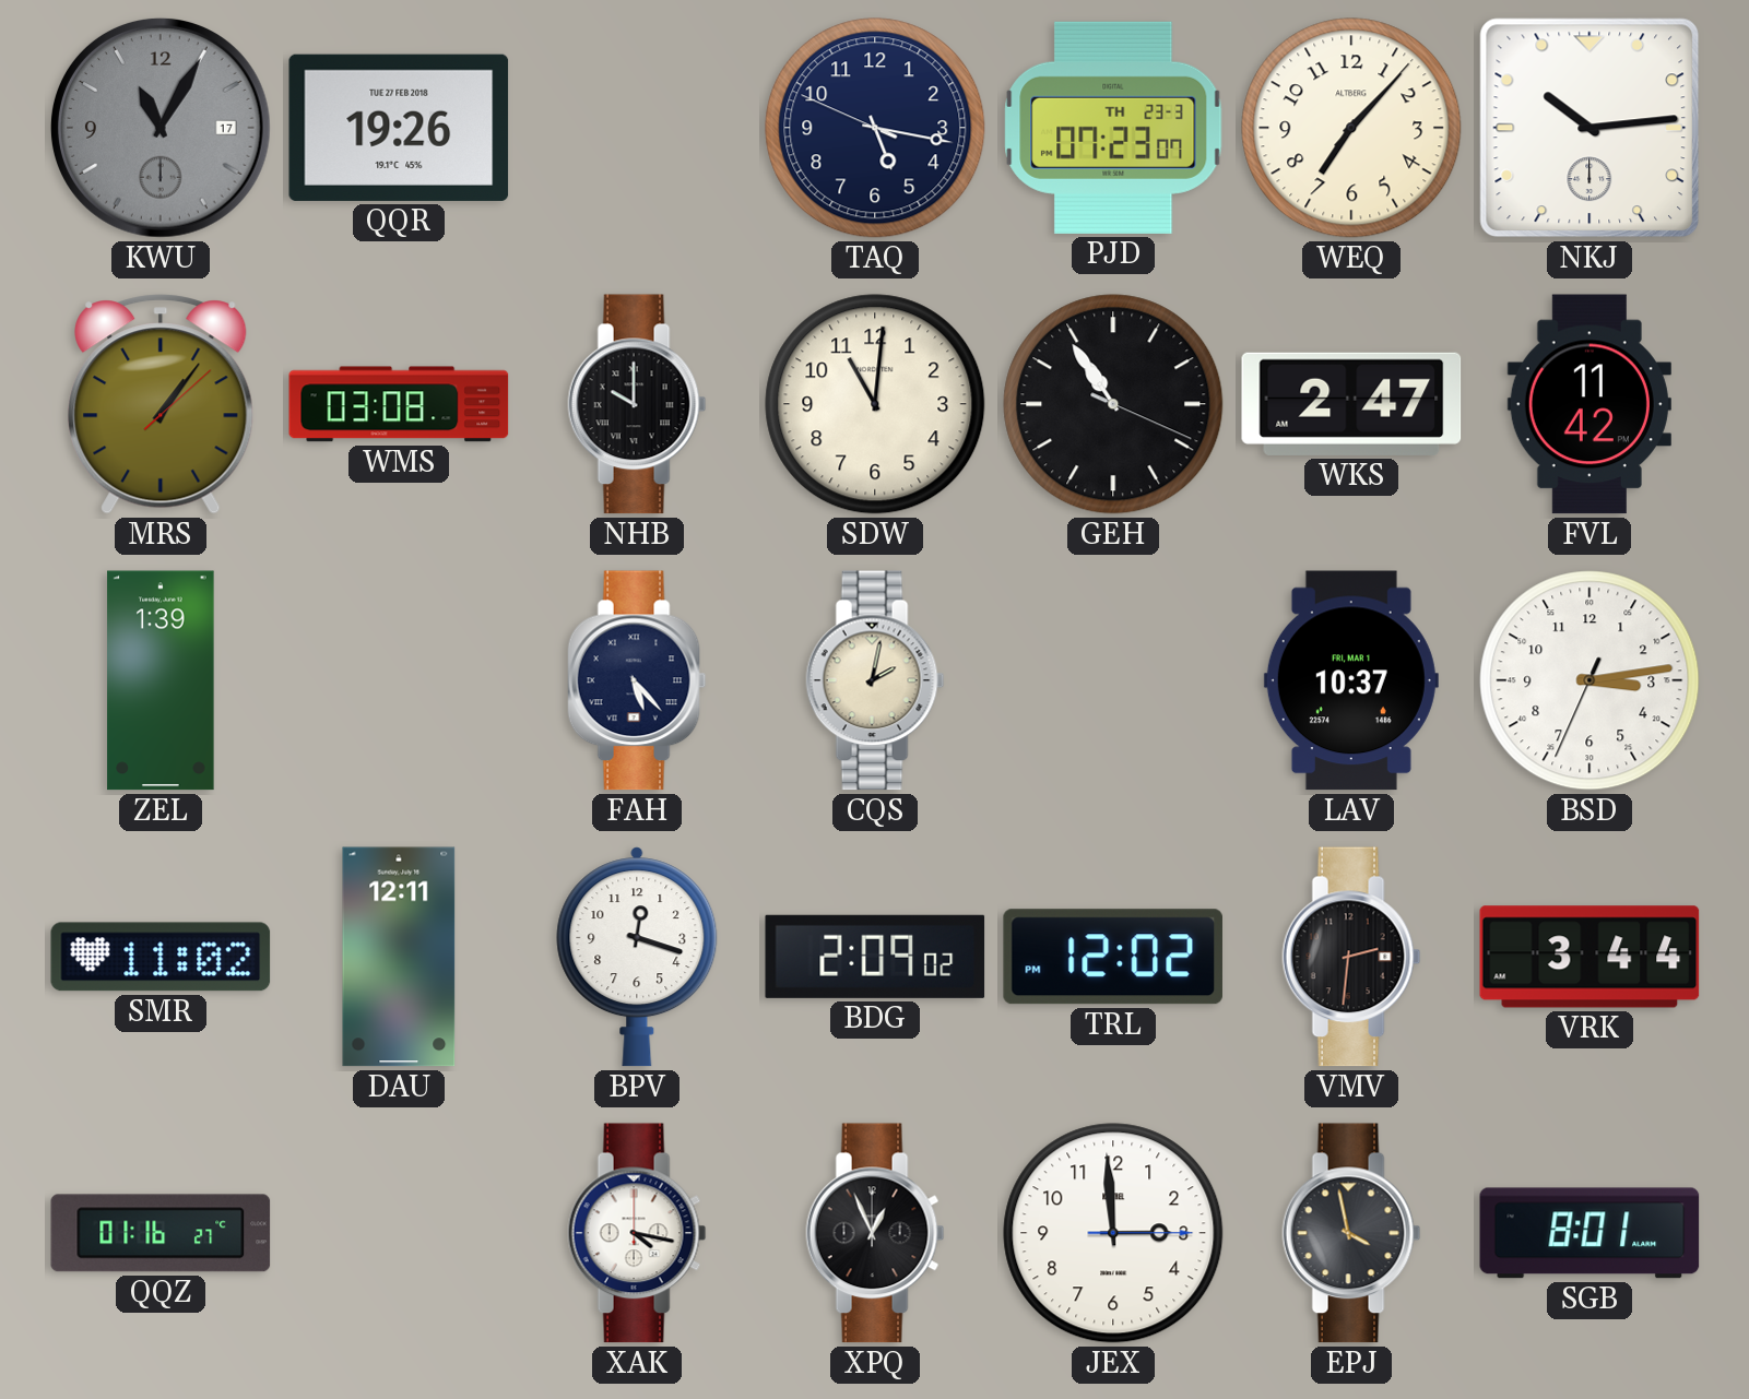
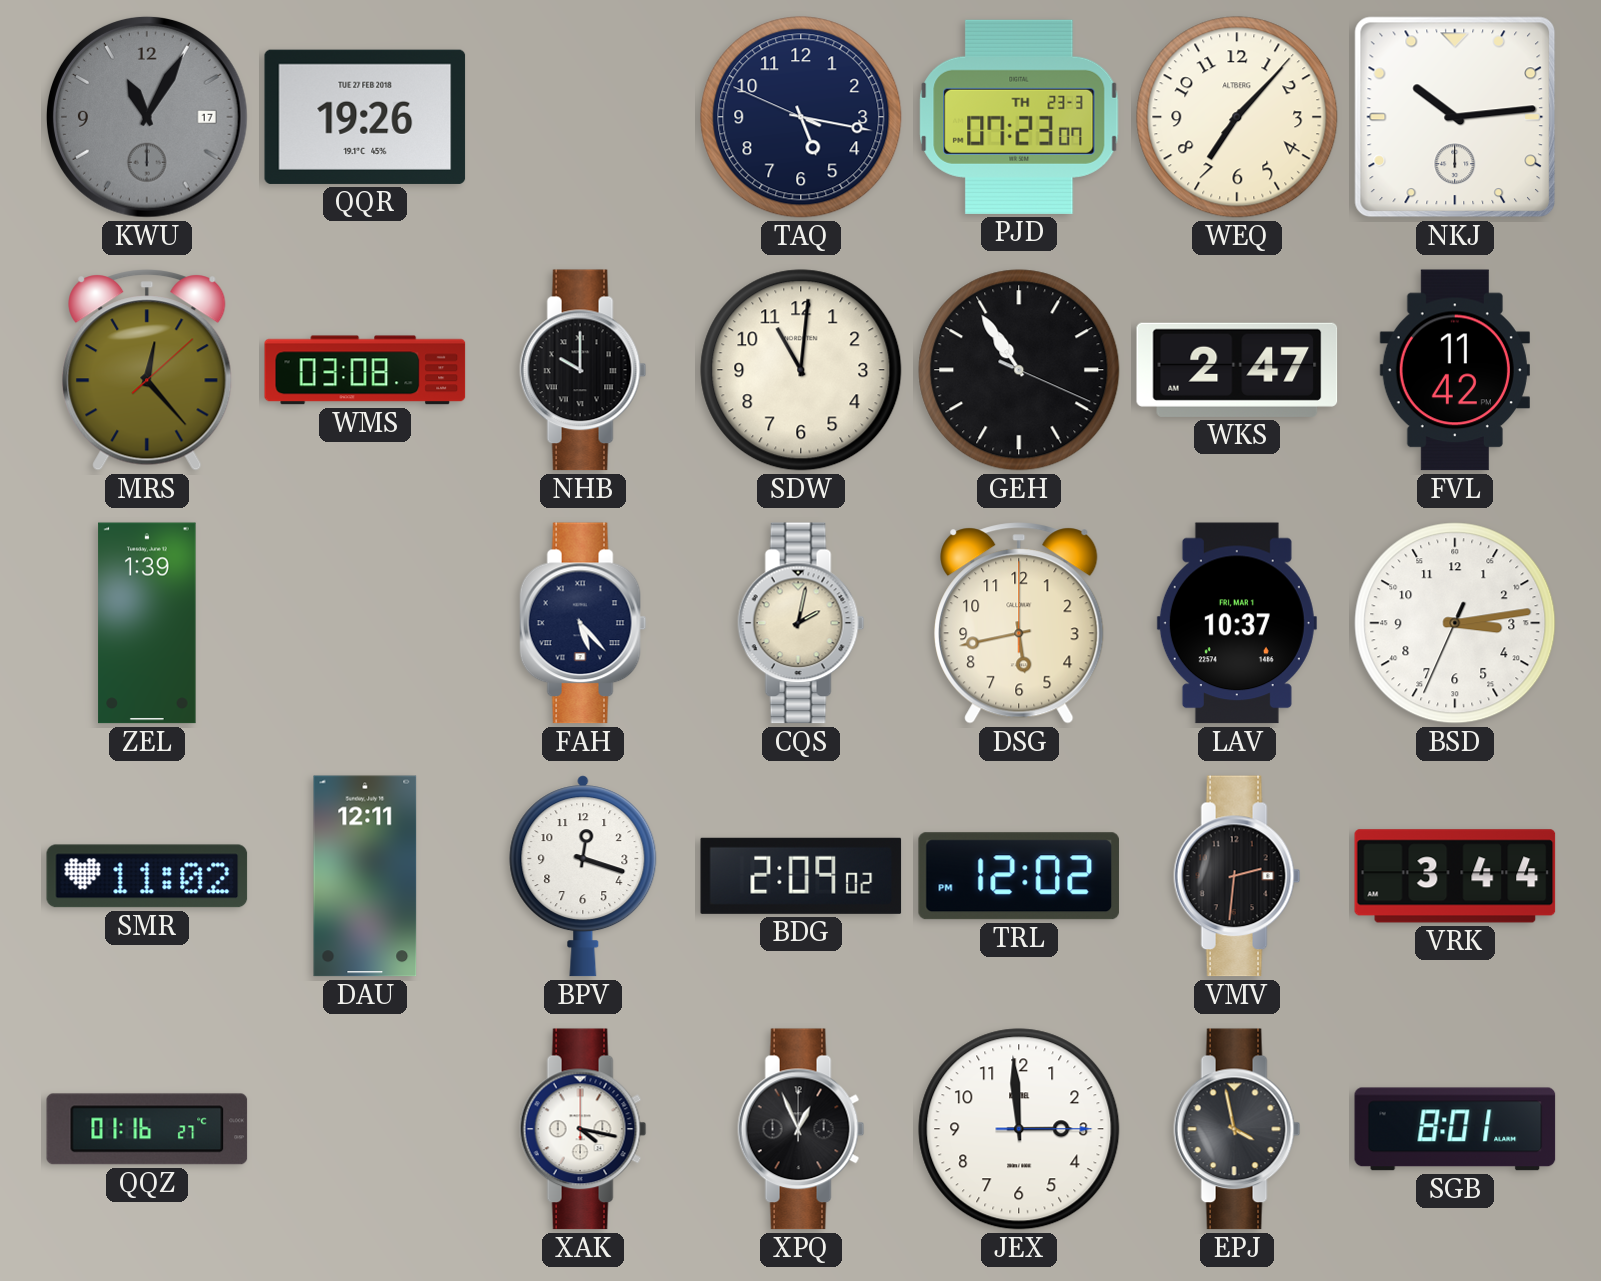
MRS: 1:06 -> 12:23 (147, 370)
DSG: none -> 5:43 (1019, 623)
